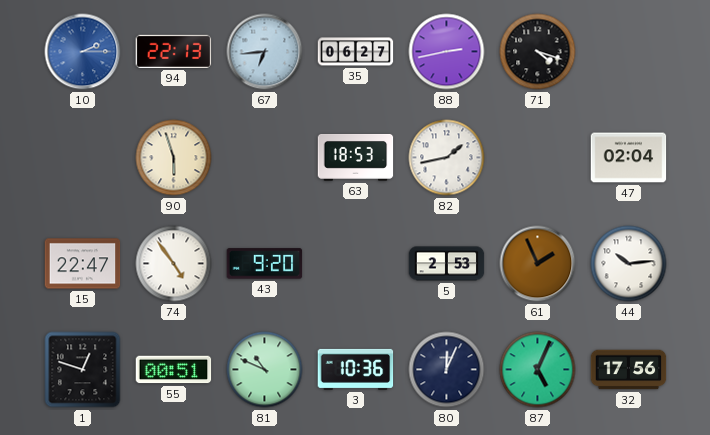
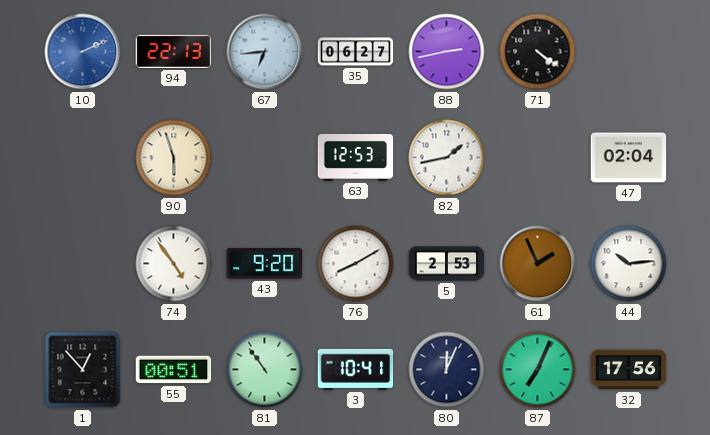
10: 2:15 -> 2:11 (83, 52)
71: 4:18 -> 4:21 (538, 52)
63: 18:53 -> 12:53 (356, 157)
15: 22:47 -> none (83, 264)
76: none -> 8:10 (356, 264)
1: 12:48 -> 12:53 (83, 370)
81: 10:49 -> 10:54 (265, 370)
3: 10:36 -> 10:41 (356, 369)
87: 5:04 -> 7:04 (538, 370)
